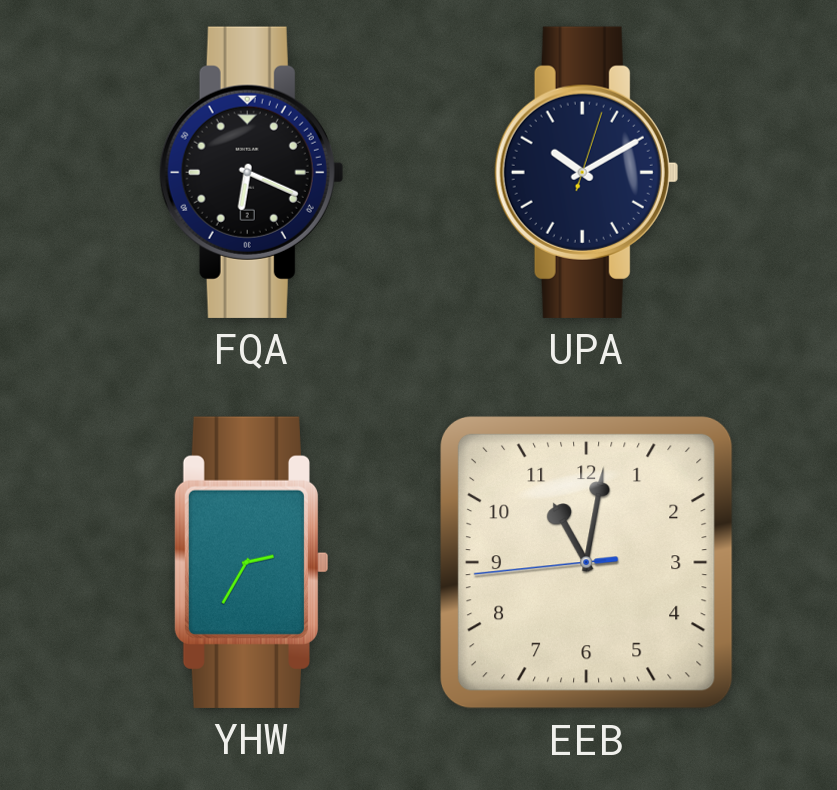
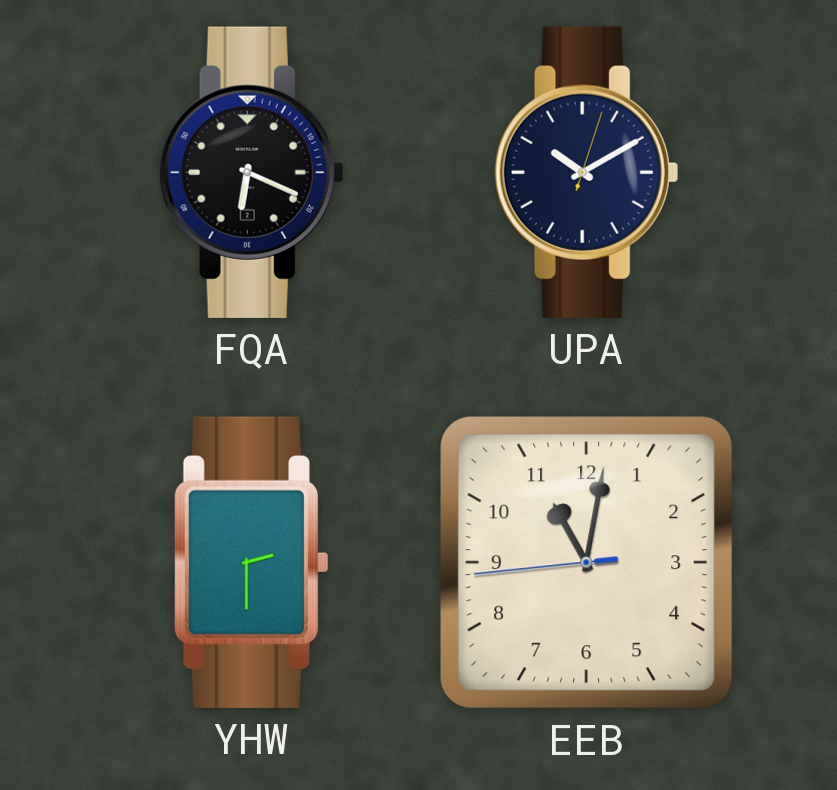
YHW: 2:35 -> 2:30 (251, 562)
